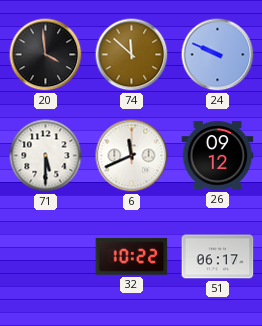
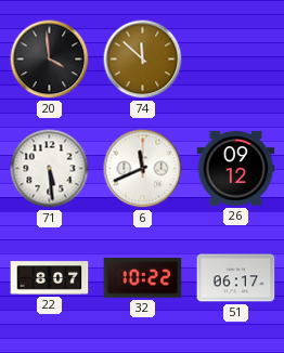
24: 9:49 -> none (218, 55)
71: 5:30 -> 5:29 (50, 169)
22: none -> 8:07 (50, 278)
